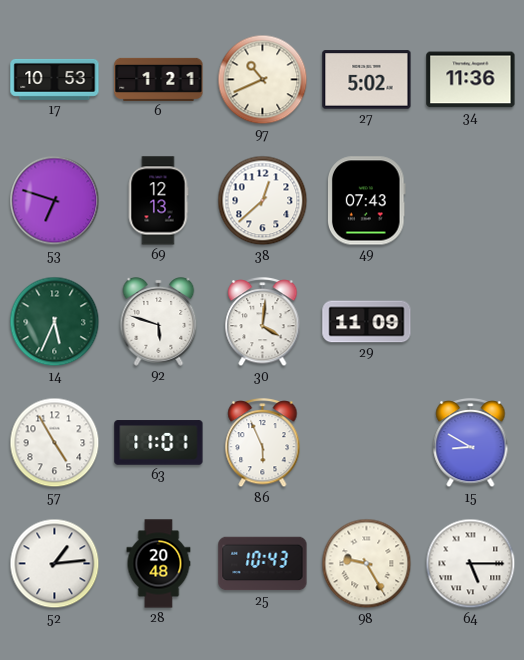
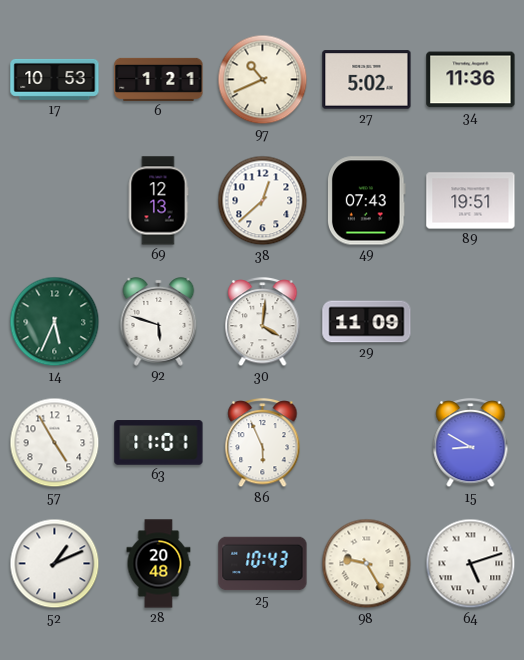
53: 6:48 -> none (55, 201)
89: none -> 19:51 (471, 201)
52: 1:14 -> 1:11 (55, 564)
64: 5:15 -> 5:12 (471, 564)
